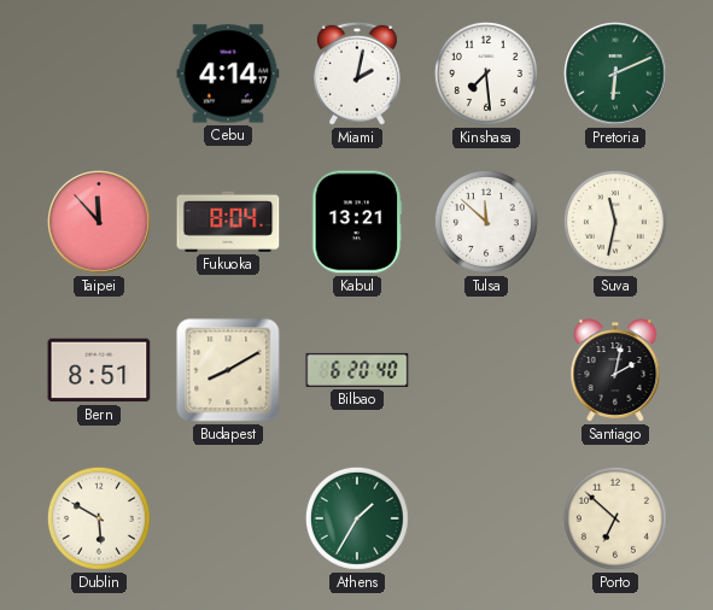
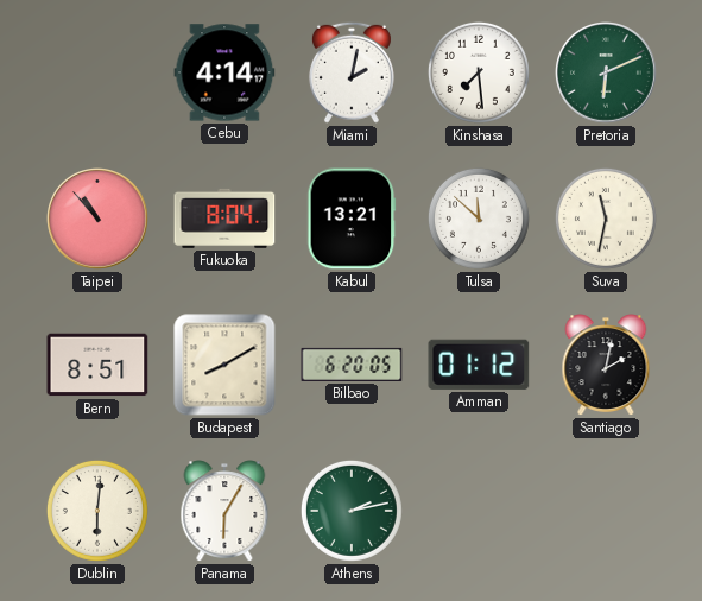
Taipei: 11:53 -> 10:53 (99, 220)
Bilbao: 6:20:40 -> 6:20:05 (352, 365)
Amman: none -> 01:12 (479, 365)
Dublin: 5:50 -> 6:01 (97, 511)
Panama: none -> 6:05 (224, 511)
Athens: 1:35 -> 2:13 (352, 511)
Porto: 6:52 -> none (615, 518)
